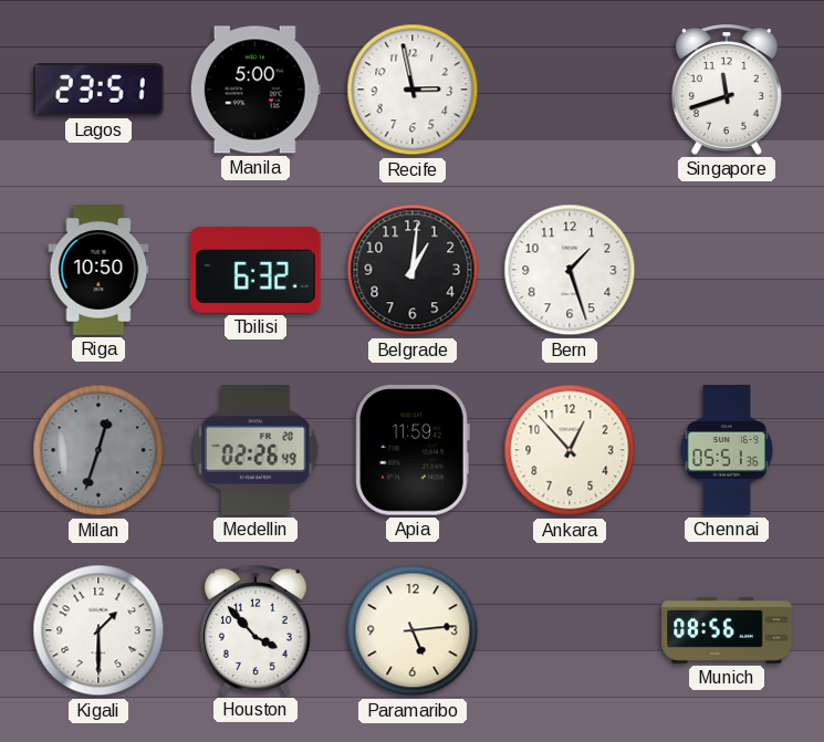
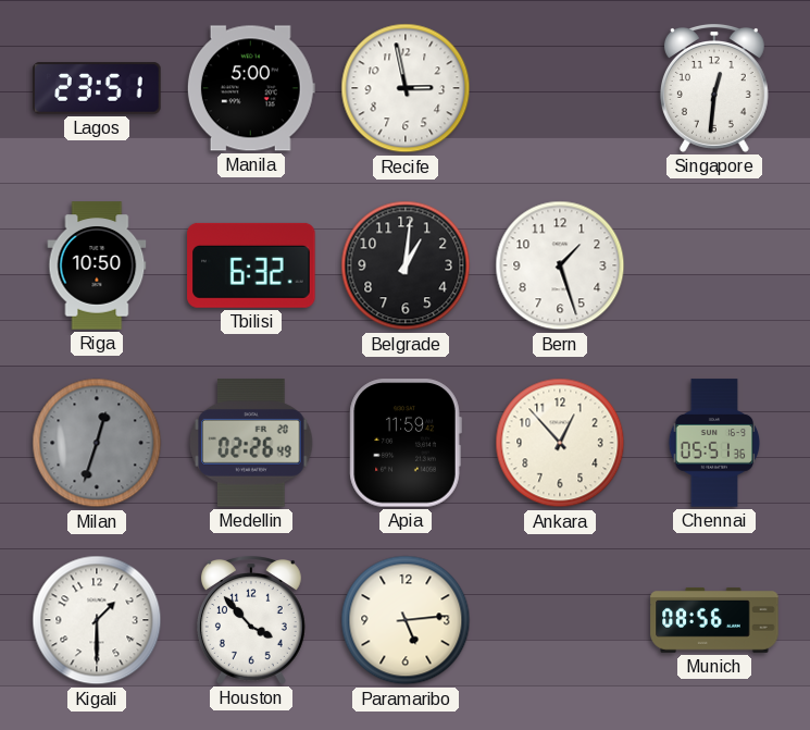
Singapore: 11:42 -> 12:31 (714, 89)
